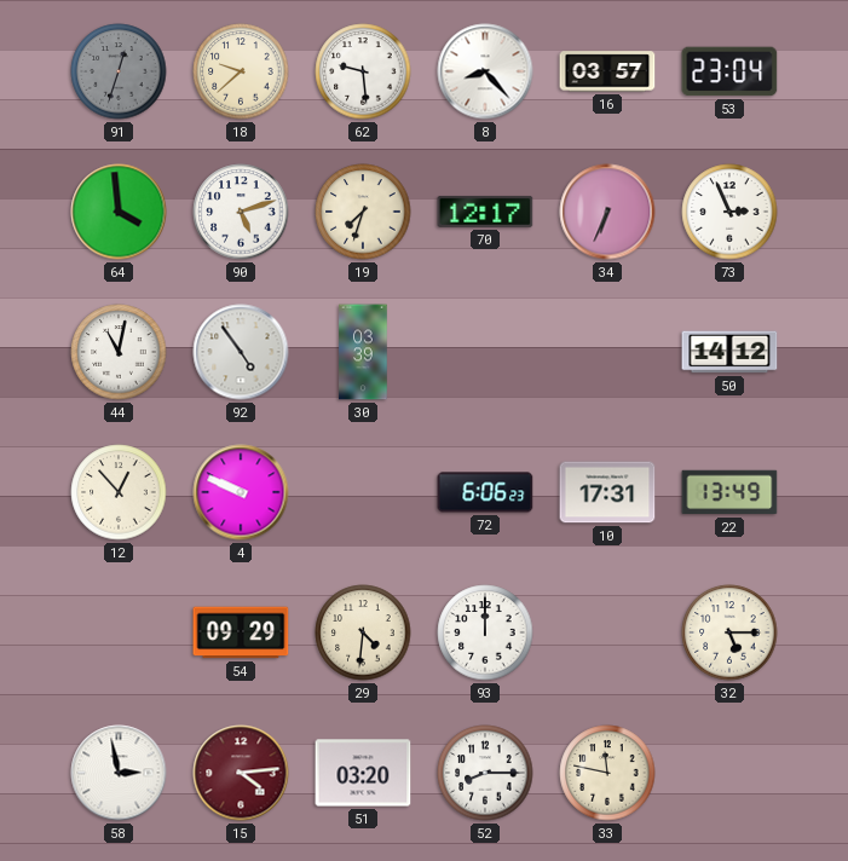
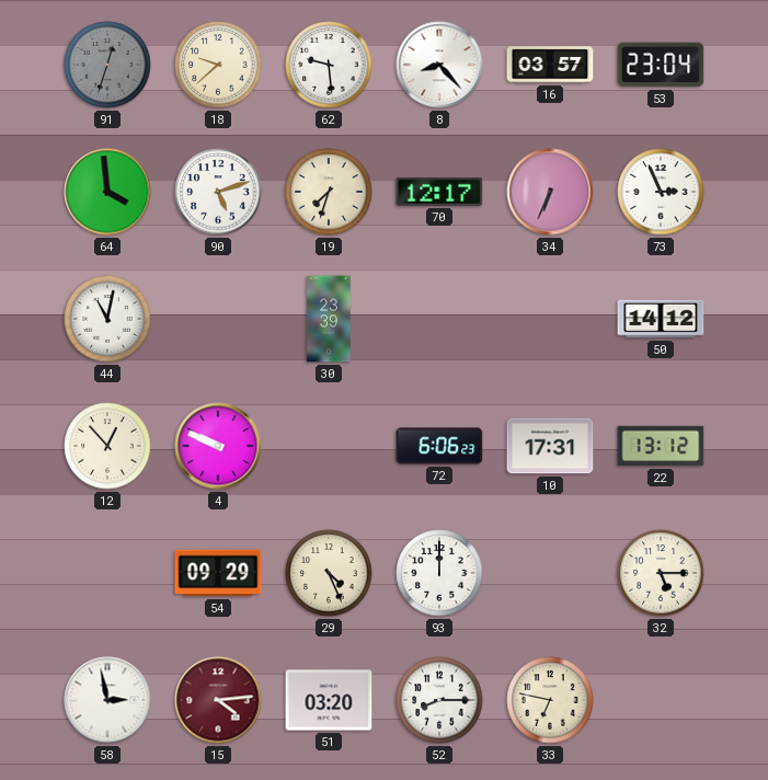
92: 4:54 -> none (241, 352)
30: 03:39 -> 23:39 (329, 319)
22: 13:49 -> 13:12 (661, 446)
29: 4:31 -> 4:26 (329, 573)
33: 11:47 -> 6:47 (550, 700)
